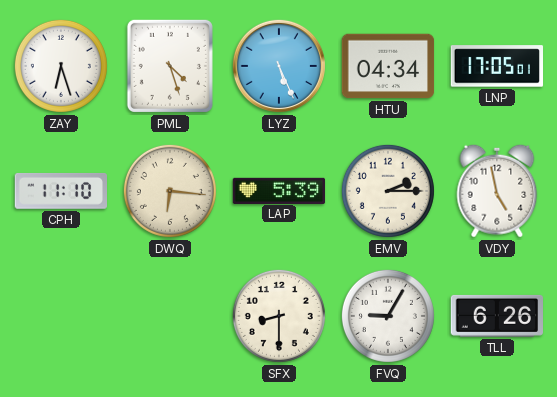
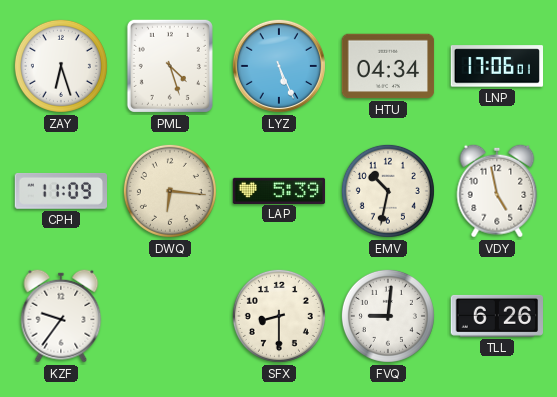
LNP: 17:05 -> 17:06 (497, 66)
CPH: 11:10 -> 11:09 (60, 191)
EMV: 2:15 -> 10:32 (388, 191)
KZF: none -> 9:36 (61, 316)
FVQ: 9:05 -> 9:01 (388, 316)
